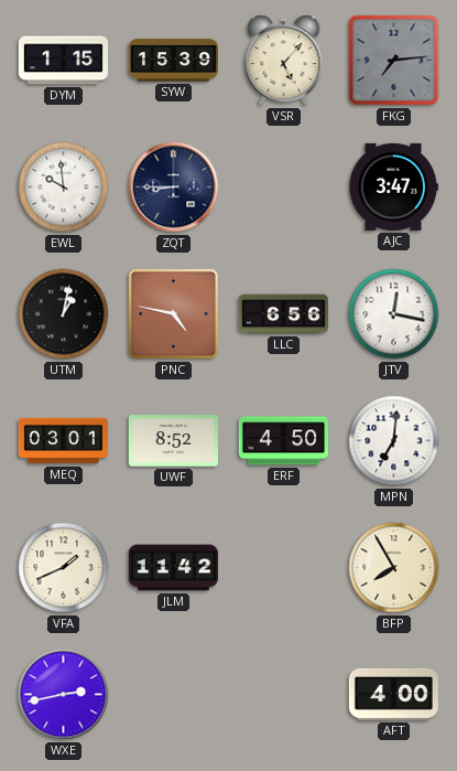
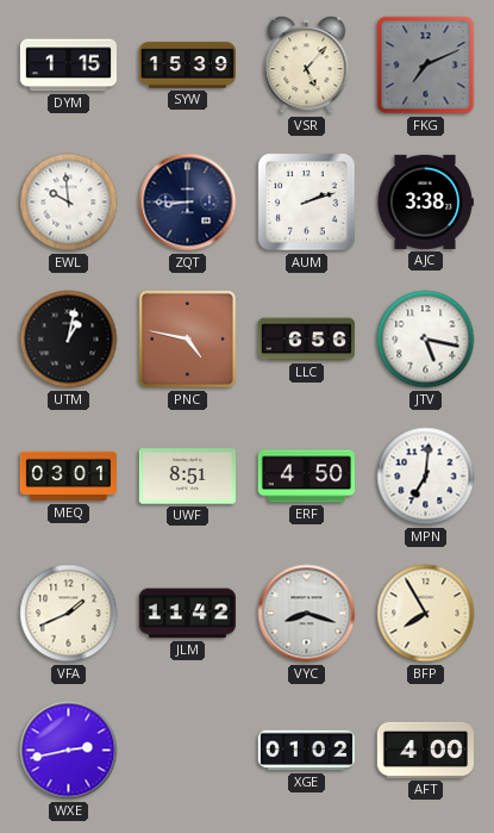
FKG: 7:14 -> 7:11 (426, 66)
AUM: none -> 2:12 (307, 203)
AJC: 3:47 -> 3:38 (425, 201)
JTV: 12:17 -> 5:17 (426, 340)
UWF: 8:52 -> 8:51 (187, 477)
VYC: none -> 8:18 (307, 614)
XGE: none -> 01:02 (306, 751)
